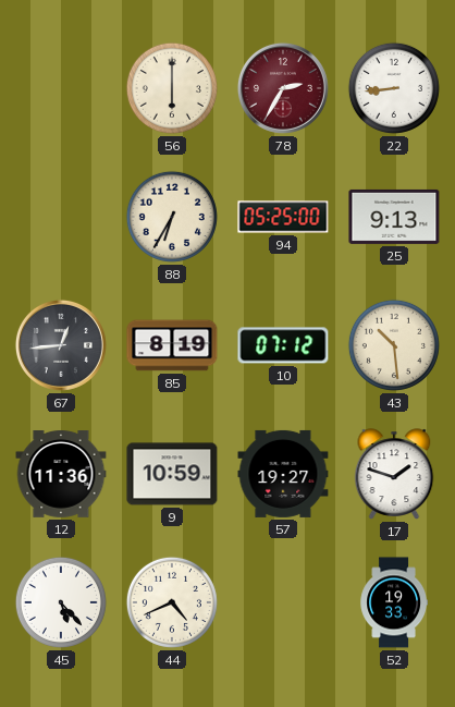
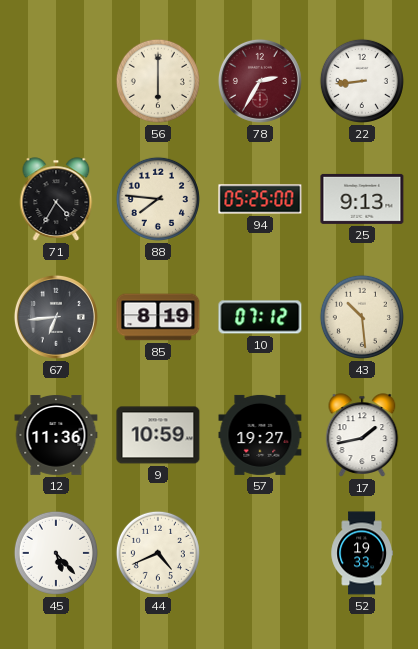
71: none -> 4:35 (56, 199)
88: 6:35 -> 7:46 (158, 199)
67: 12:44 -> 6:44 (56, 317)
17: 1:48 -> 1:43 (362, 435)
